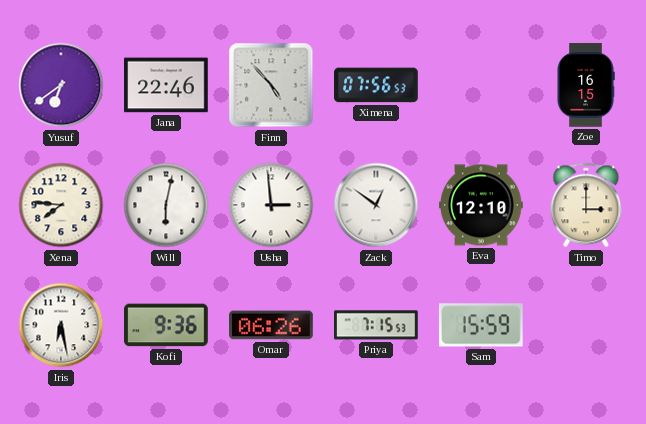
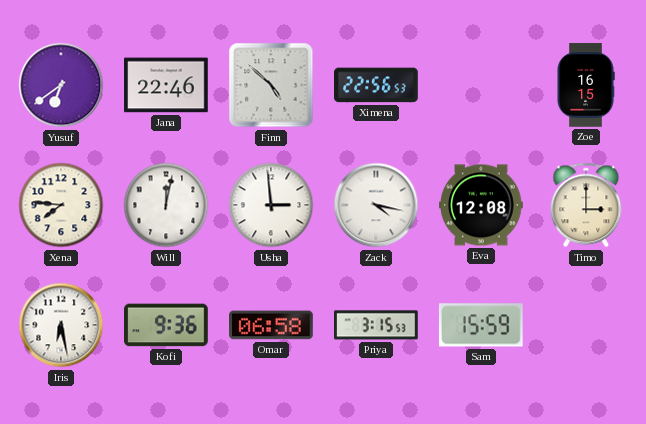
Finn: 4:53 -> 4:52 (271, 85)
Ximena: 07:56 -> 22:56 (376, 85)
Will: 6:02 -> 12:02 (166, 205)
Zack: 12:51 -> 4:17 (376, 205)
Eva: 12:10 -> 12:08 (481, 205)
Omar: 06:26 -> 06:58 (271, 325)
Priya: 7:15 -> 3:15 (376, 325)
